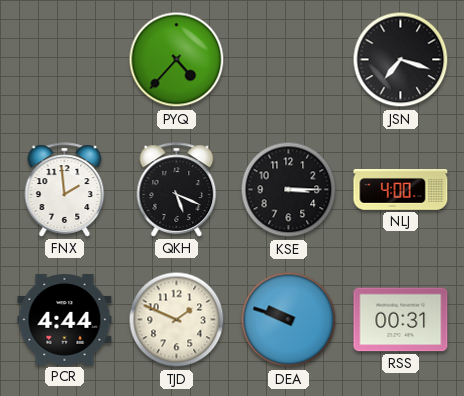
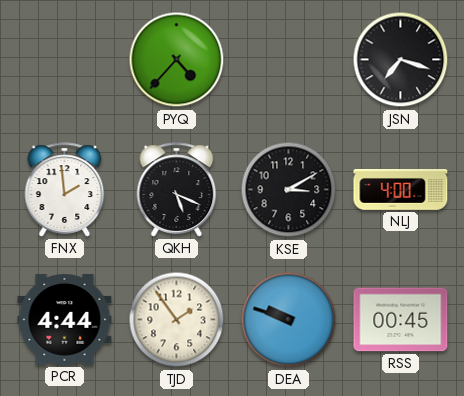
KSE: 3:15 -> 3:10 (289, 190)
TJD: 1:49 -> 1:54 (177, 320)
RSS: 00:31 -> 00:45 (401, 320)
